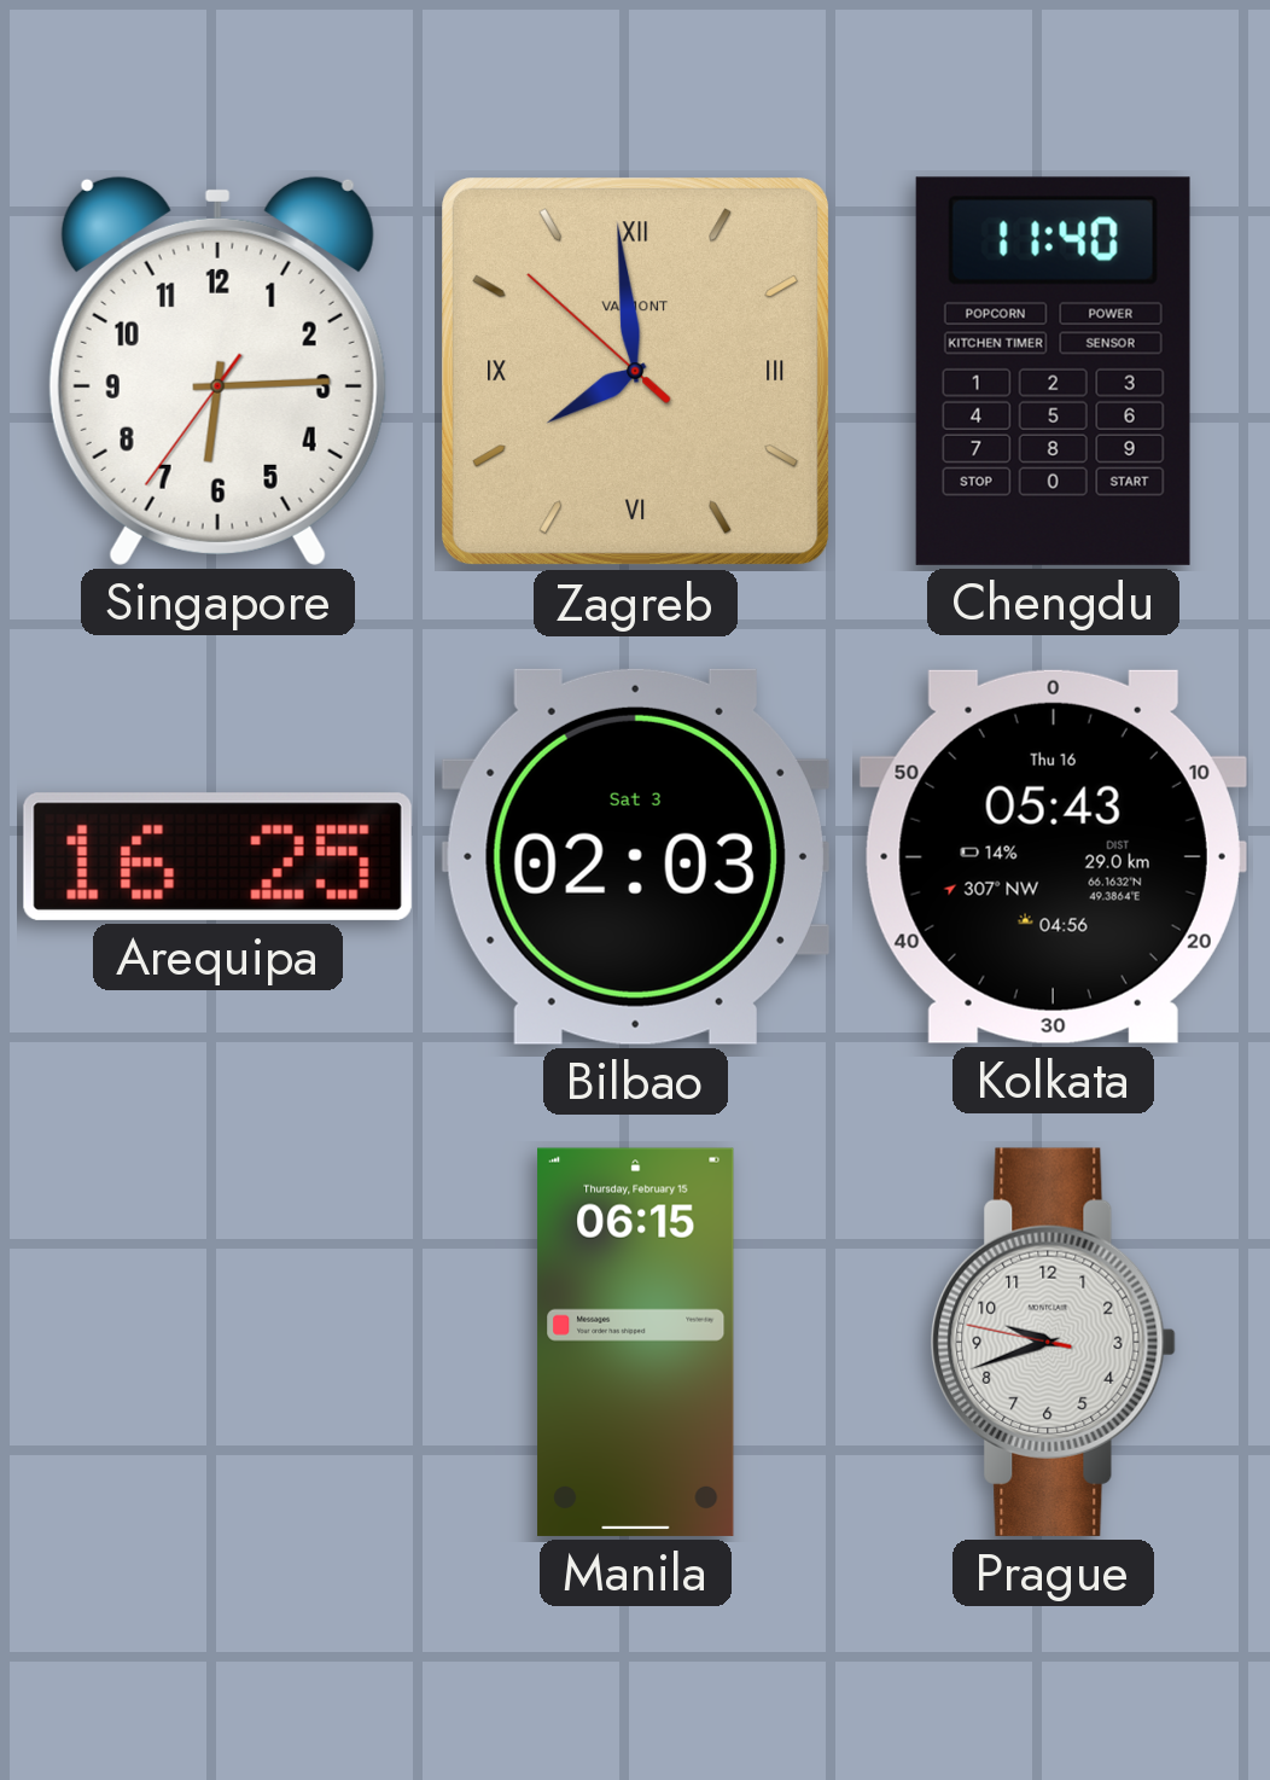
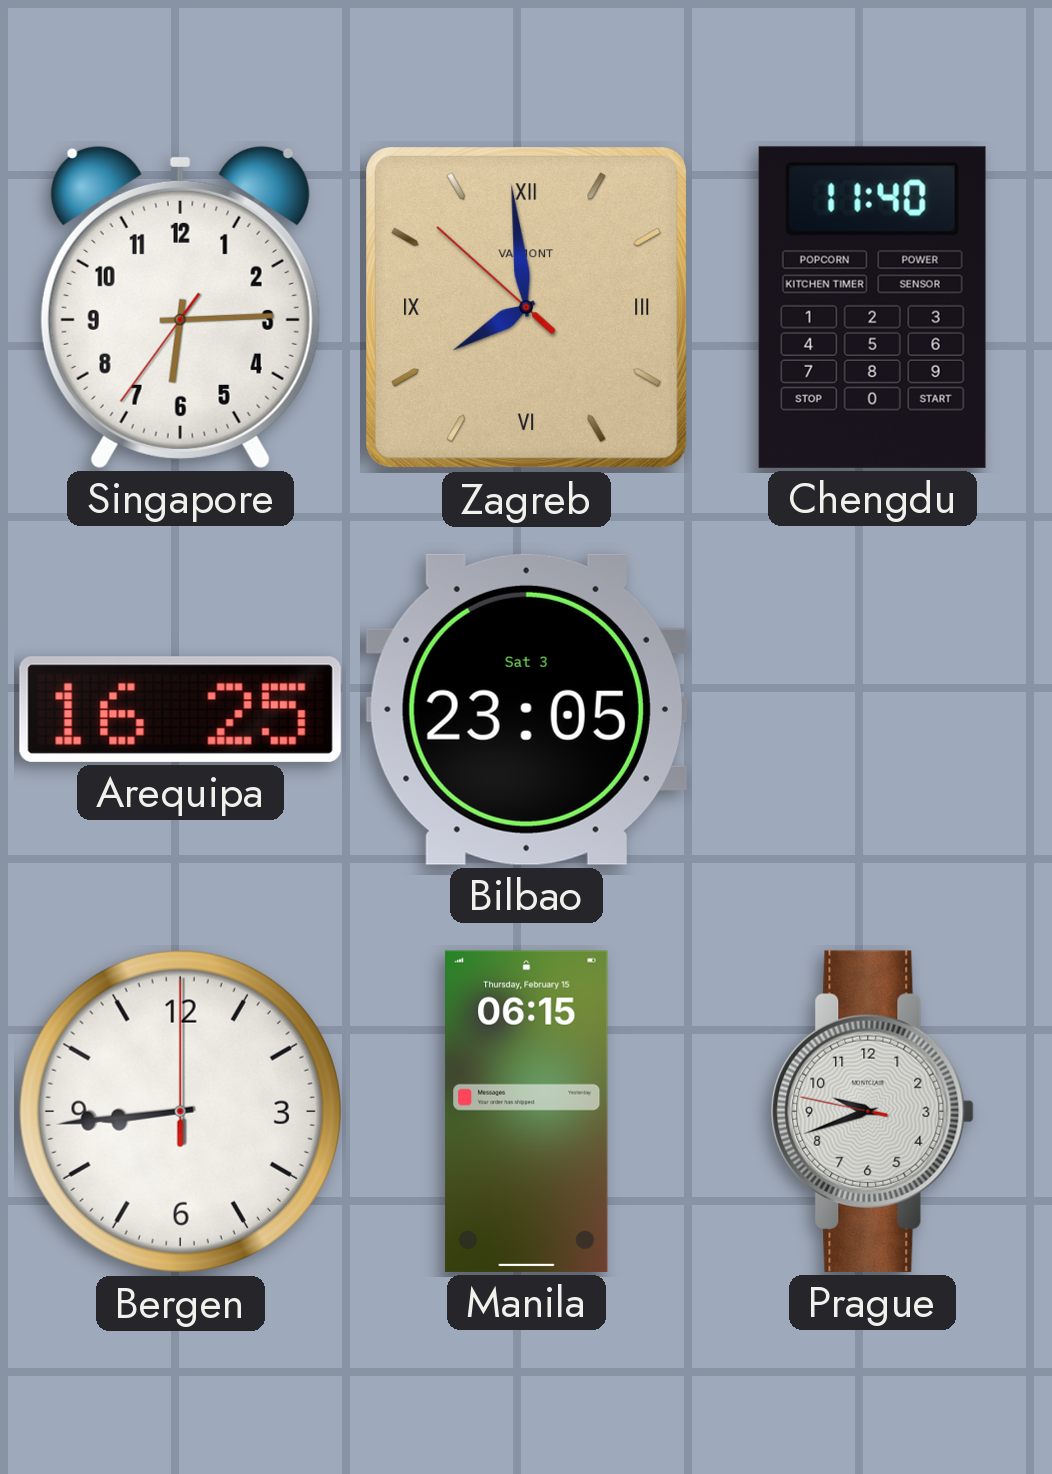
Bilbao: 02:03 -> 23:05 (526, 709)
Kolkata: 05:43 -> none (1053, 856)
Bergen: none -> 8:44 (180, 1111)
